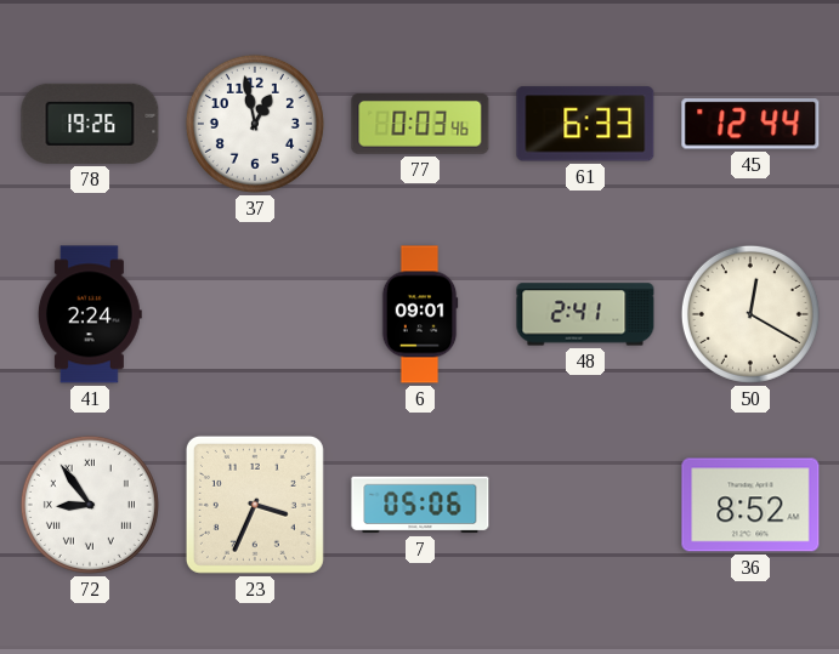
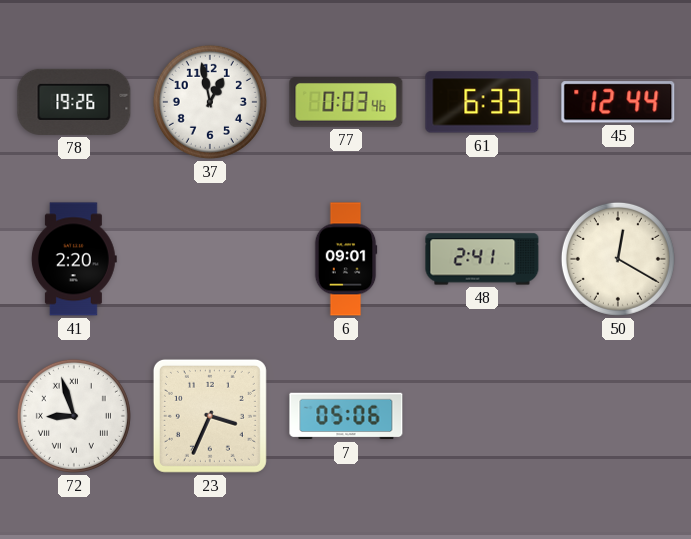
41: 2:24 -> 2:20 (74, 259)
72: 8:54 -> 8:57 (74, 416)
36: 8:52 -> none (750, 505)
